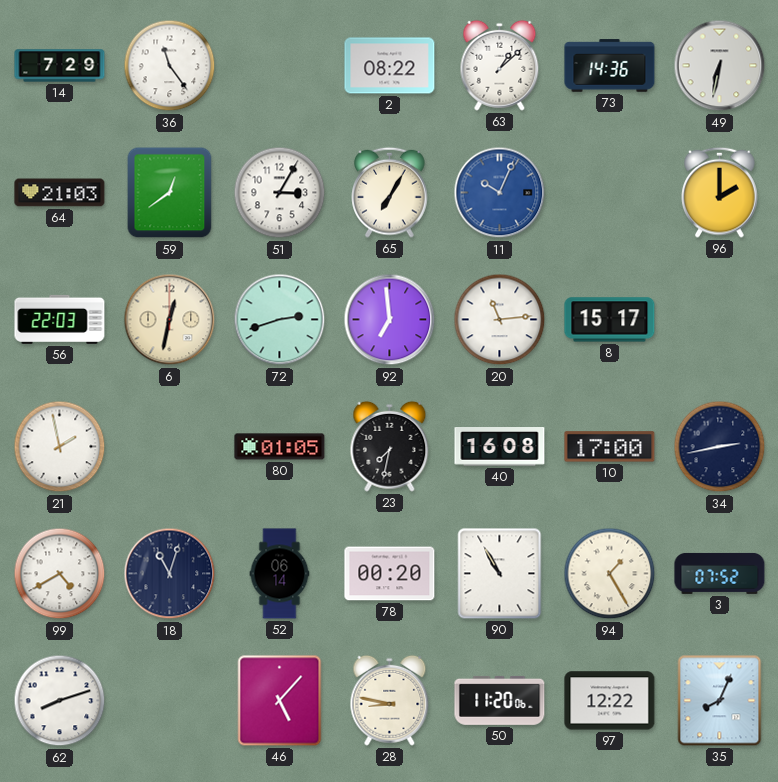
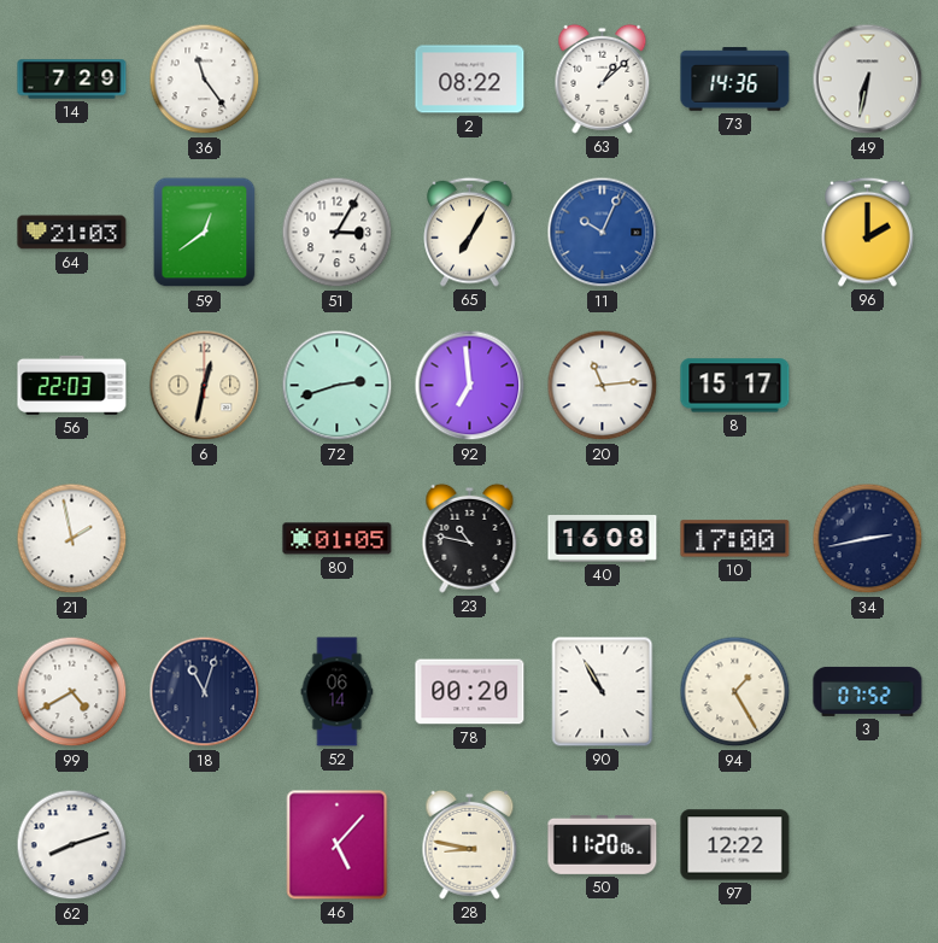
23: 7:32 -> 10:47 (470, 538)
35: 8:04 -> none (720, 701)
